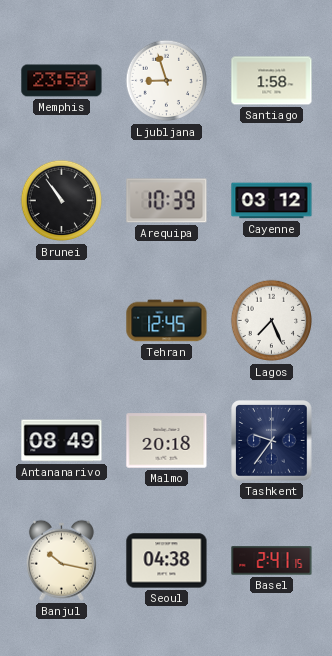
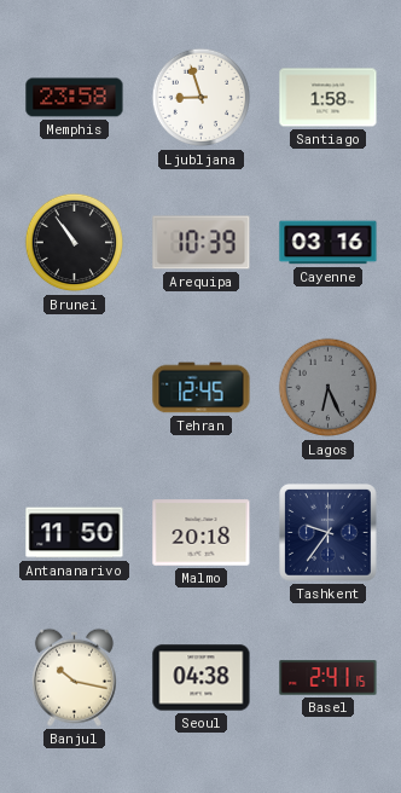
Cayenne: 03:12 -> 03:16 (329, 243)
Lagos: 7:26 -> 6:26 (329, 388)
Lagos dial: white -> grey (329, 388)
Antananarivo: 08:49 -> 11:50 (75, 533)
